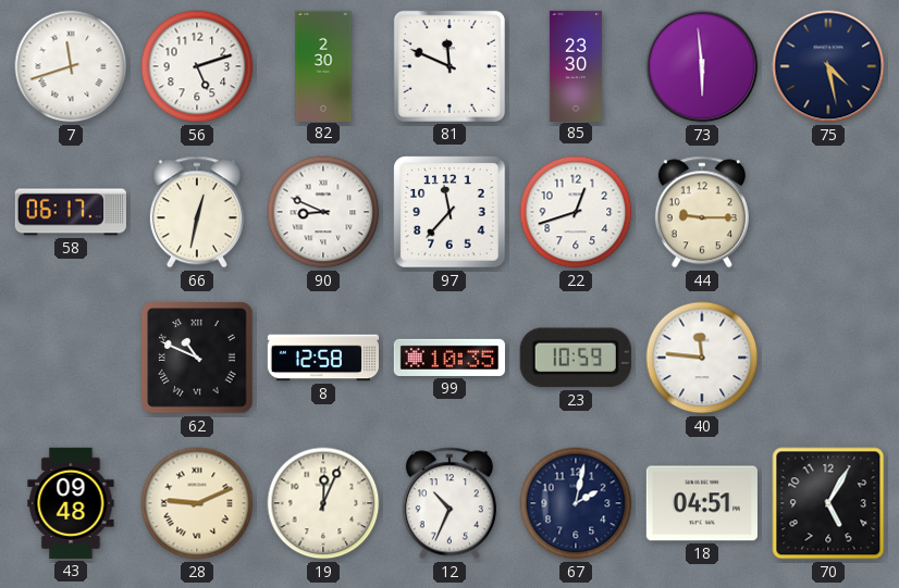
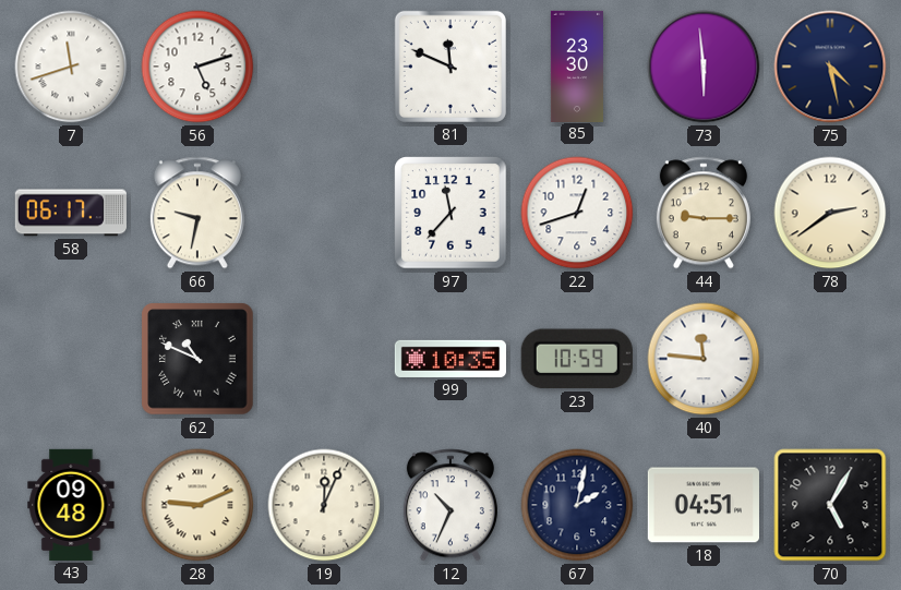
82: 2:30 -> none (323, 65)
66: 12:32 -> 9:32 (197, 213)
90: 8:49 -> none (323, 212)
78: none -> 2:39 (830, 213)
8: 12:58 -> none (322, 358)
